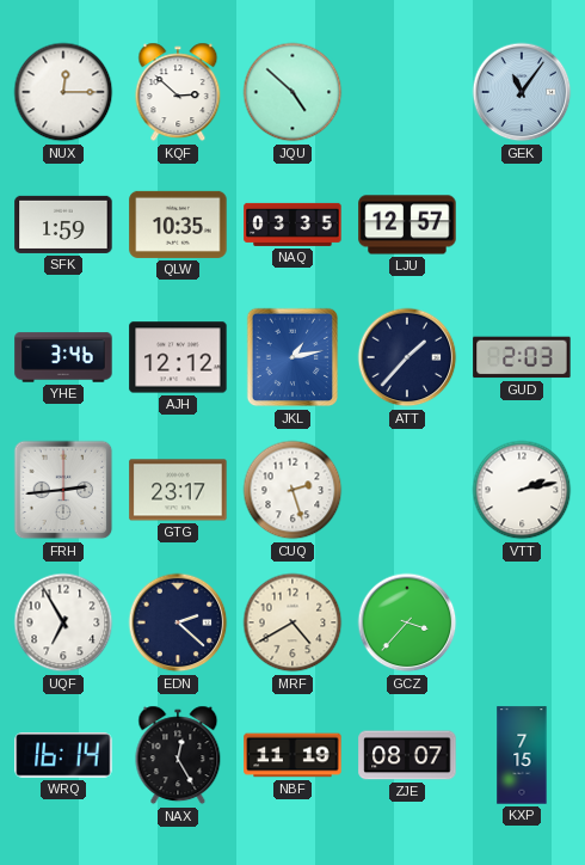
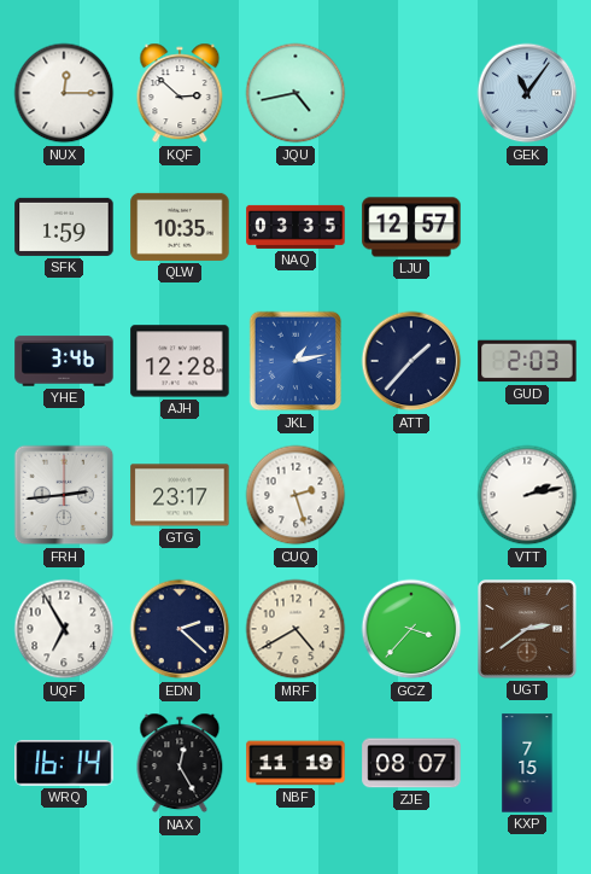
JQU: 4:52 -> 4:43 (295, 93)
AJH: 12:12 -> 12:28 (180, 361)
UGT: none -> 2:39 (527, 629)
